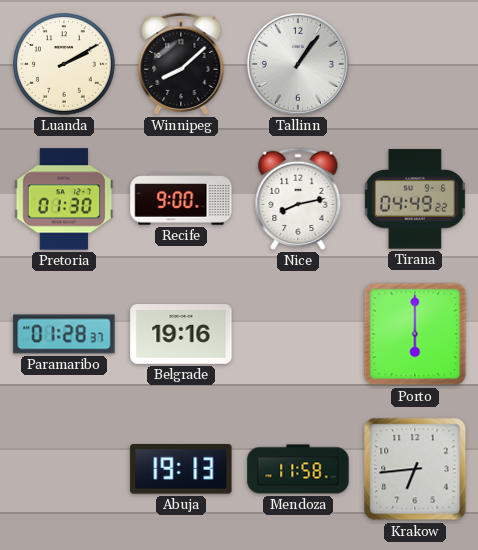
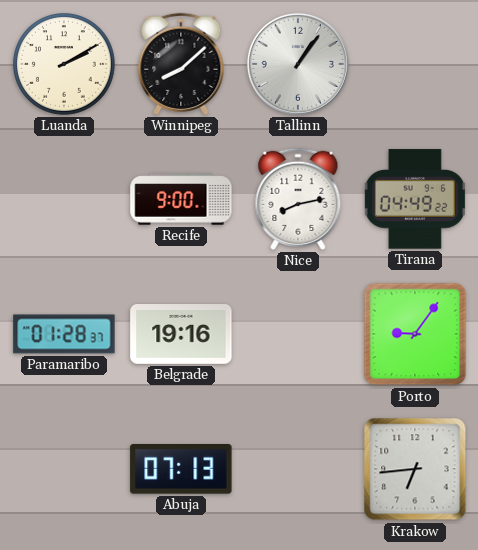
Pretoria: 01:30 -> none (64, 199)
Porto: 6:00 -> 9:06 (415, 334)
Abuja: 19:13 -> 07:13 (181, 470)
Mendoza: 11:58 -> none (298, 469)
